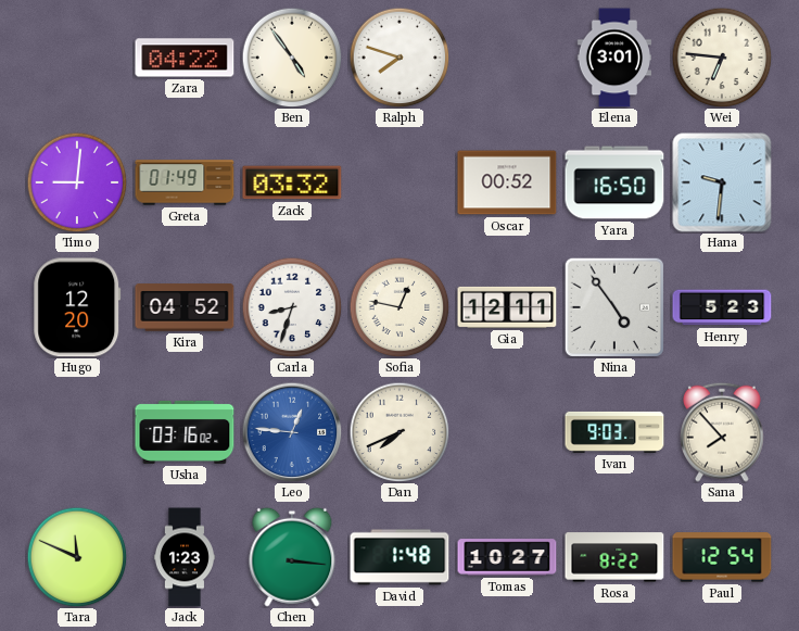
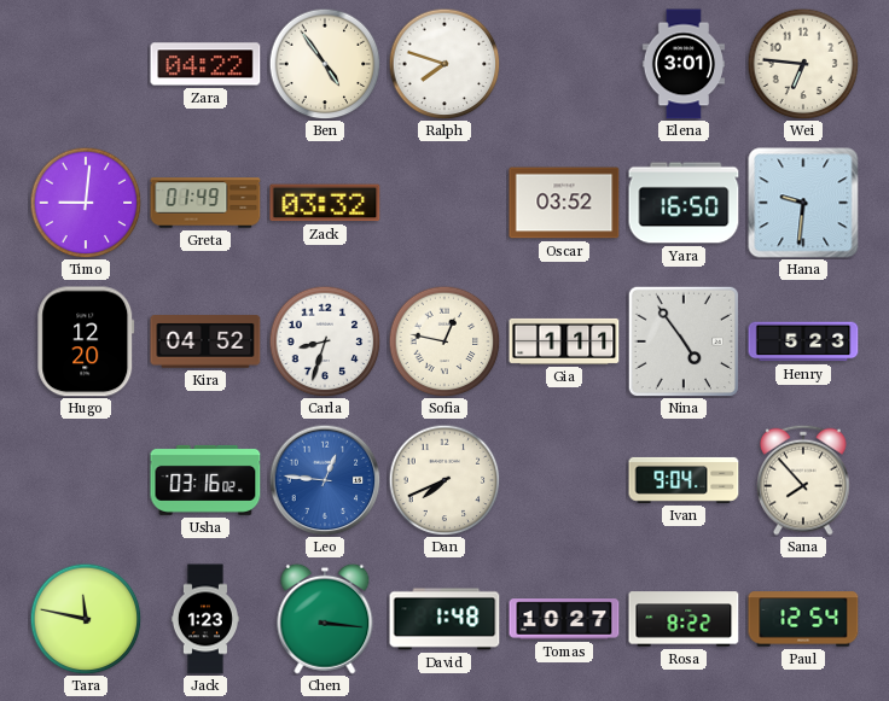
Oscar: 00:52 -> 03:52 (564, 203)
Gia: 12:11 -> 1:11 (564, 341)
Ivan: 9:03 -> 9:04 (684, 480)
Tara: 11:49 -> 11:47 (86, 619)
